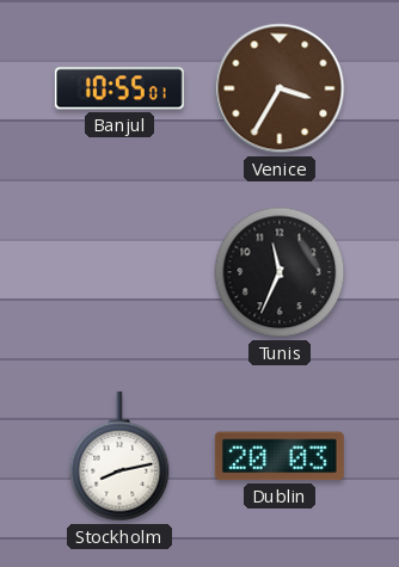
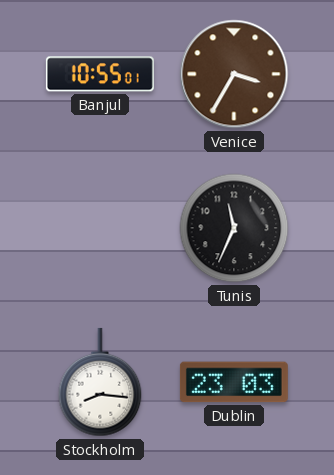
Stockholm: 8:13 -> 8:16 (100, 382)
Dublin: 20:03 -> 23:03 (234, 382)
